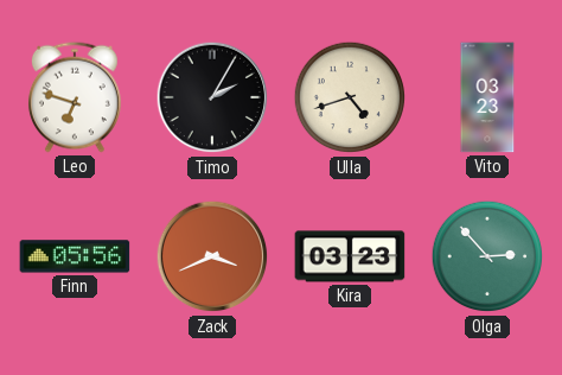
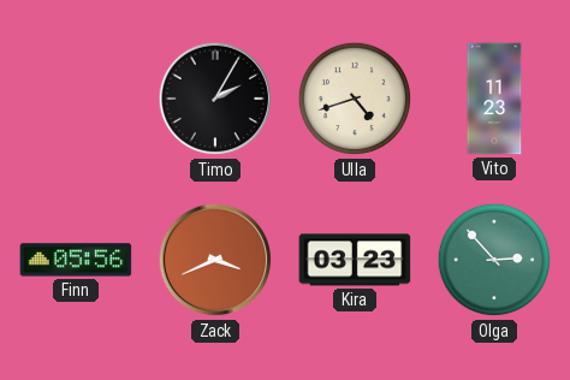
Leo: 6:48 -> none (75, 97)
Vito: 03:23 -> 11:23 (494, 99)
